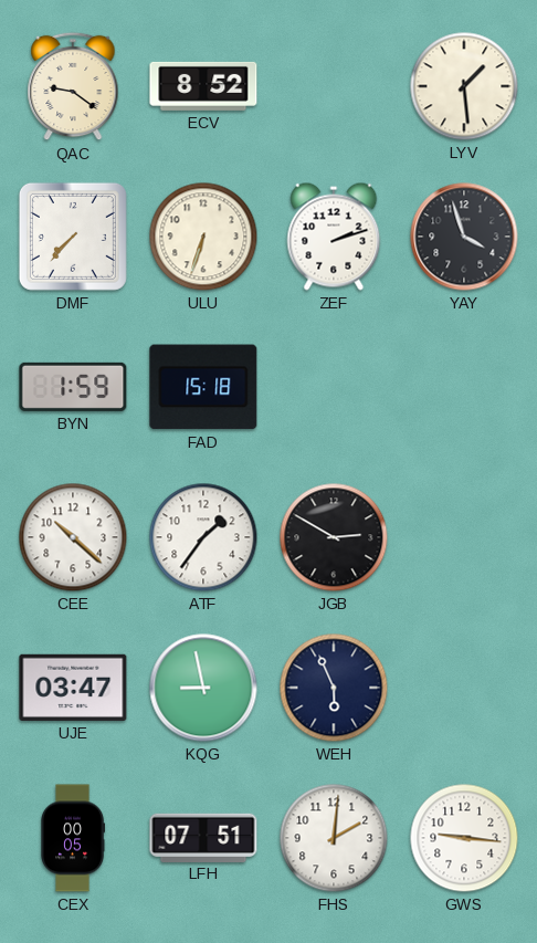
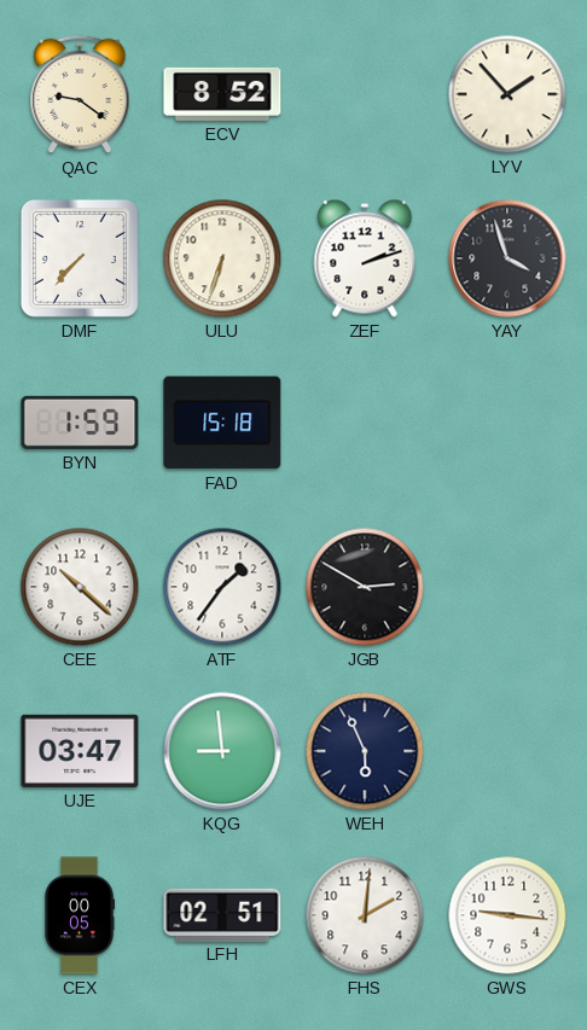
LYV: 1:29 -> 1:53 (507, 94)
KQG: 8:58 -> 8:59 (222, 751)
LFH: 07:51 -> 02:51 (222, 914)
